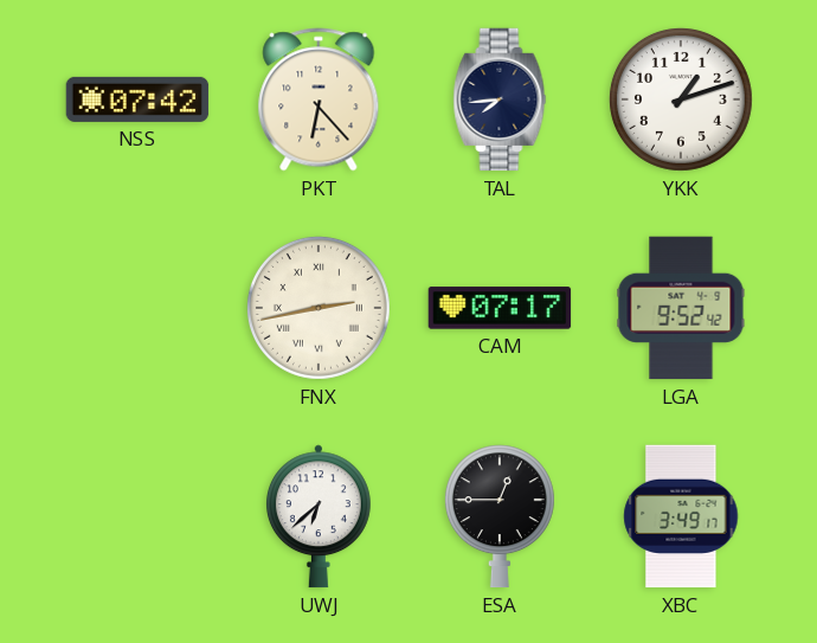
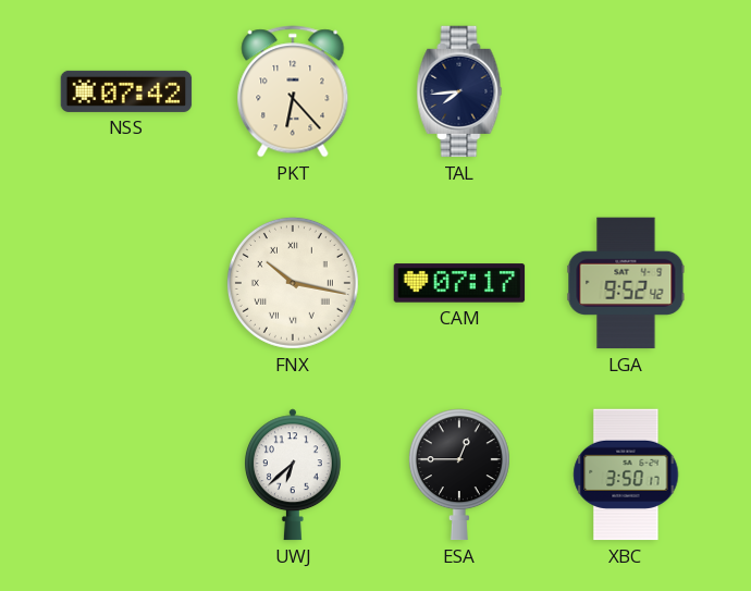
YKK: 1:12 -> none (681, 99)
FNX: 2:43 -> 10:17 (293, 283)
XBC: 3:49 -> 3:50 (626, 475)
